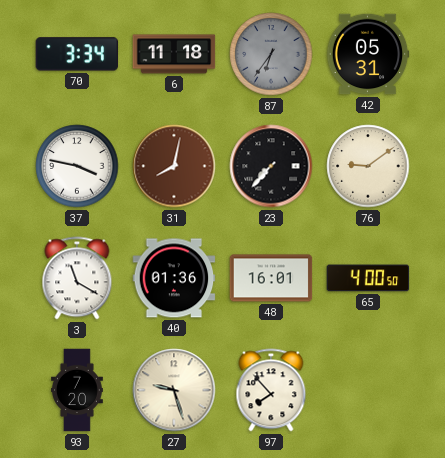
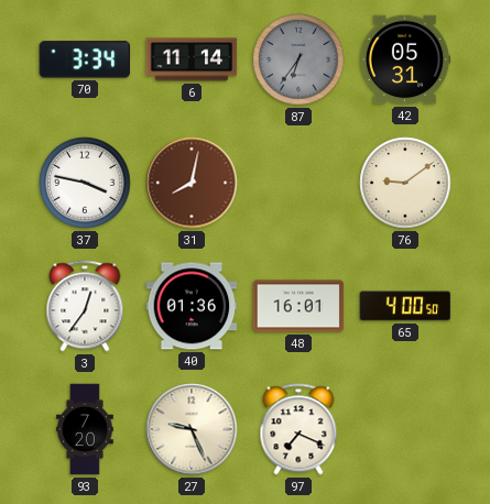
6: 11:18 -> 11:14 (192, 59)
23: 7:37 -> none (271, 166)
3: 11:20 -> 12:36 (85, 306)
27: 9:27 -> 9:26 (192, 429)
97: 7:53 -> 7:19 (298, 429)
